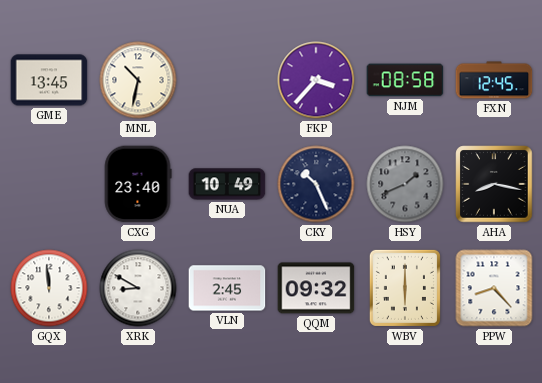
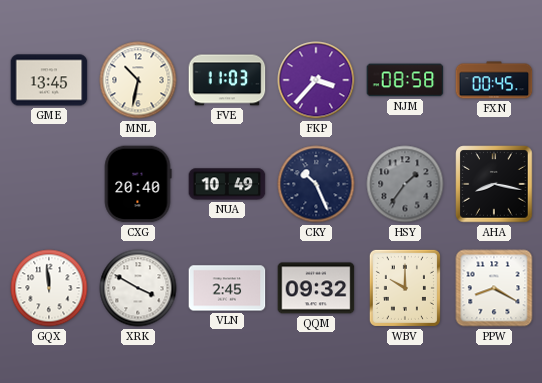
FVE: none -> 11:03 (227, 80)
FXN: 12:45 -> 00:45 (494, 80)
CXG: 23:40 -> 20:40 (138, 184)
HSY: 1:41 -> 1:36 (405, 184)
XRK: 8:50 -> 3:50 (138, 288)
WBV: 6:00 -> 10:00 (405, 288)
PPW: 8:23 -> 8:20 (494, 288)
